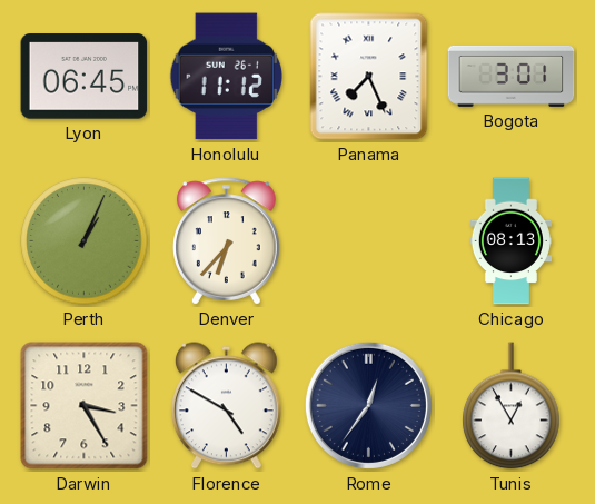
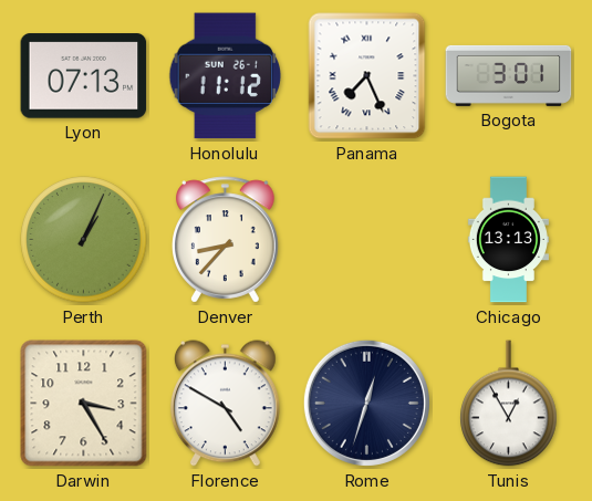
Lyon: 06:45 -> 07:13 (84, 76)
Denver: 6:37 -> 8:37 (226, 240)
Chicago: 08:13 -> 13:13 (508, 240)
Rome: 12:36 -> 12:33 (366, 403)
